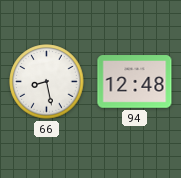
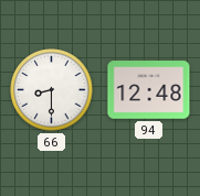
66: 8:28 -> 8:30 (52, 90)
